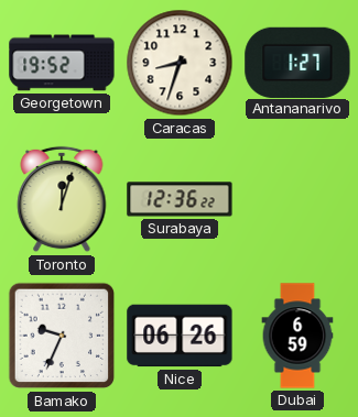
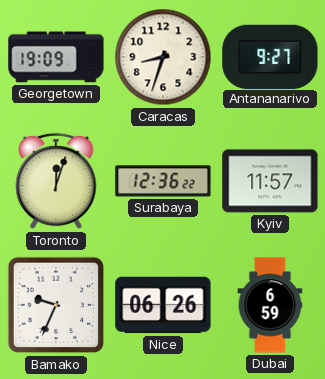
Georgetown: 19:52 -> 19:09 (56, 57)
Antananarivo: 1:27 -> 9:27 (270, 56)
Kyiv: none -> 11:57 (270, 181)
